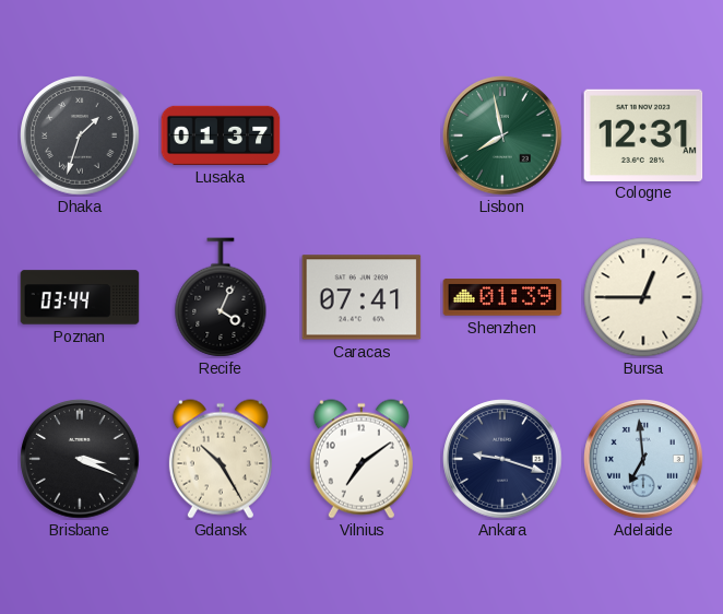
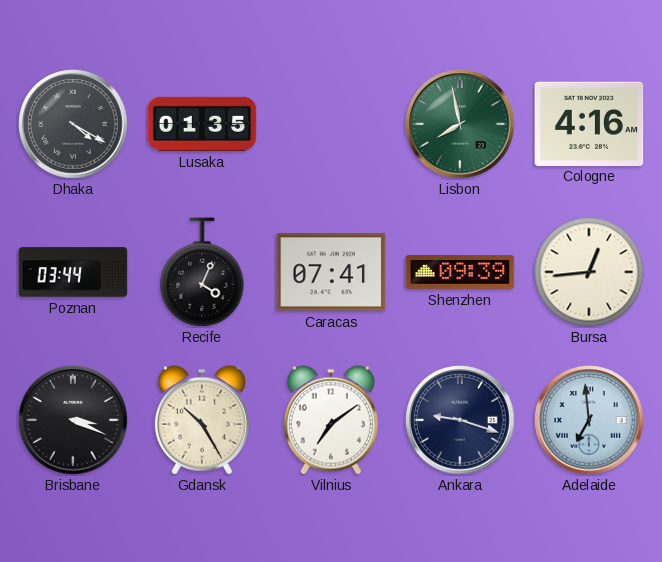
Dhaka: 1:33 -> 4:20 (73, 124)
Lusaka: 01:37 -> 01:35 (202, 124)
Cologne: 12:31 -> 4:16 (589, 123)
Shenzhen: 01:39 -> 09:39 (460, 272)
Bursa: 12:45 -> 12:44 (589, 272)
